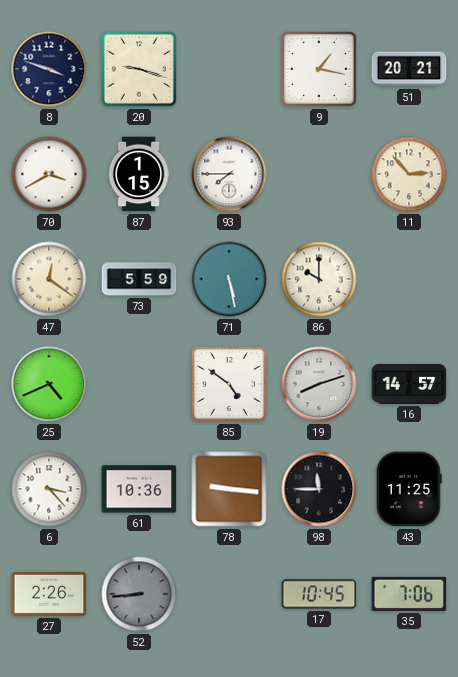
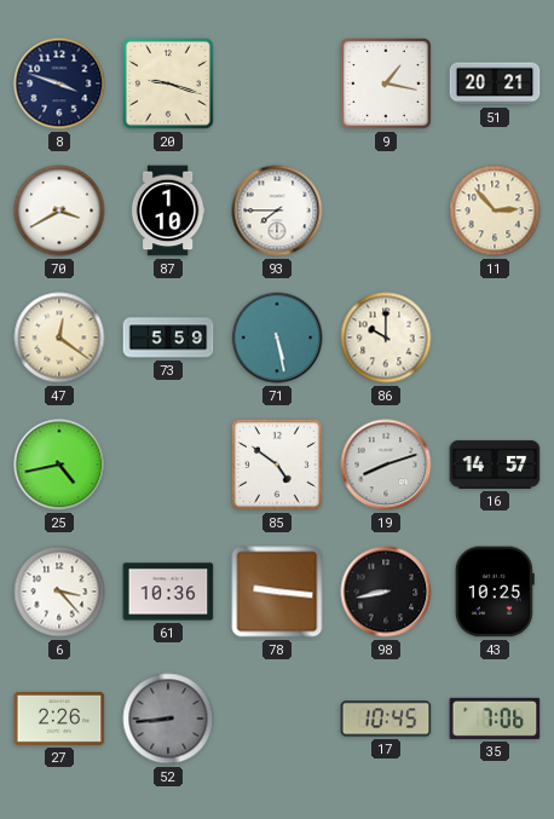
87: 1:15 -> 1:10 (168, 210)
25: 4:41 -> 4:43 (59, 465)
98: 11:45 -> 8:43 (386, 592)
43: 11:25 -> 10:25 (495, 592)
